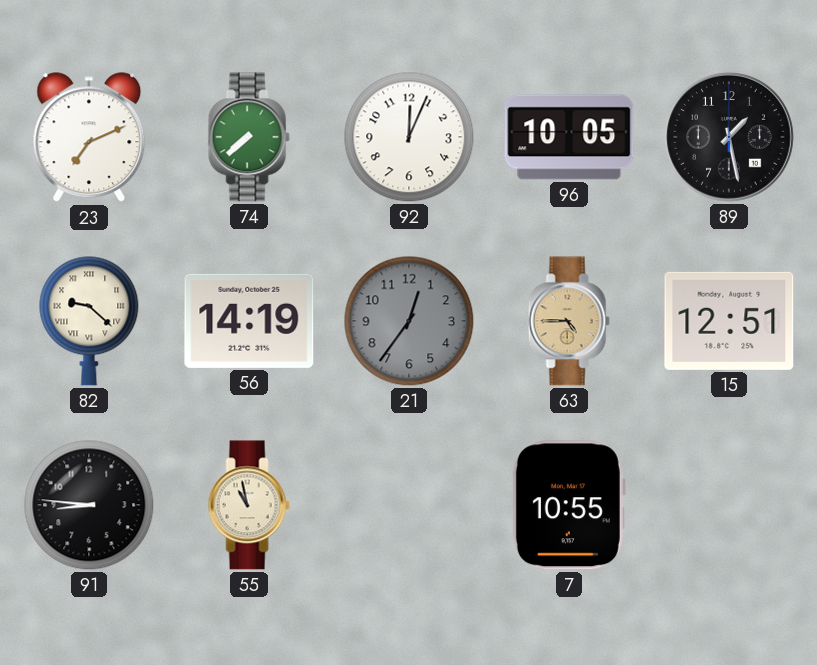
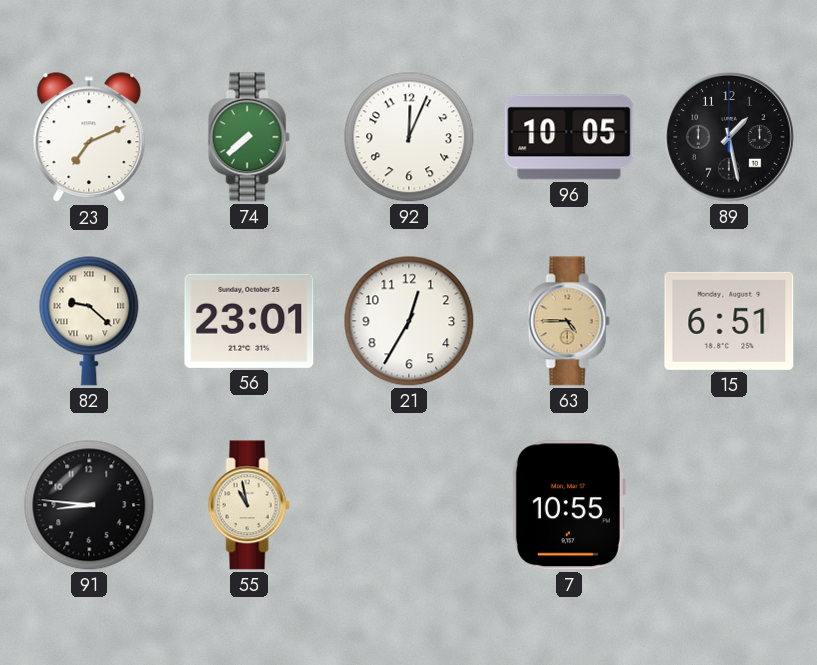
56: 14:19 -> 23:01 (249, 321)
21: 12:36 -> 12:35 (409, 321)
21 dial: grey -> white (409, 321)
15: 12:51 -> 6:51 (729, 321)
